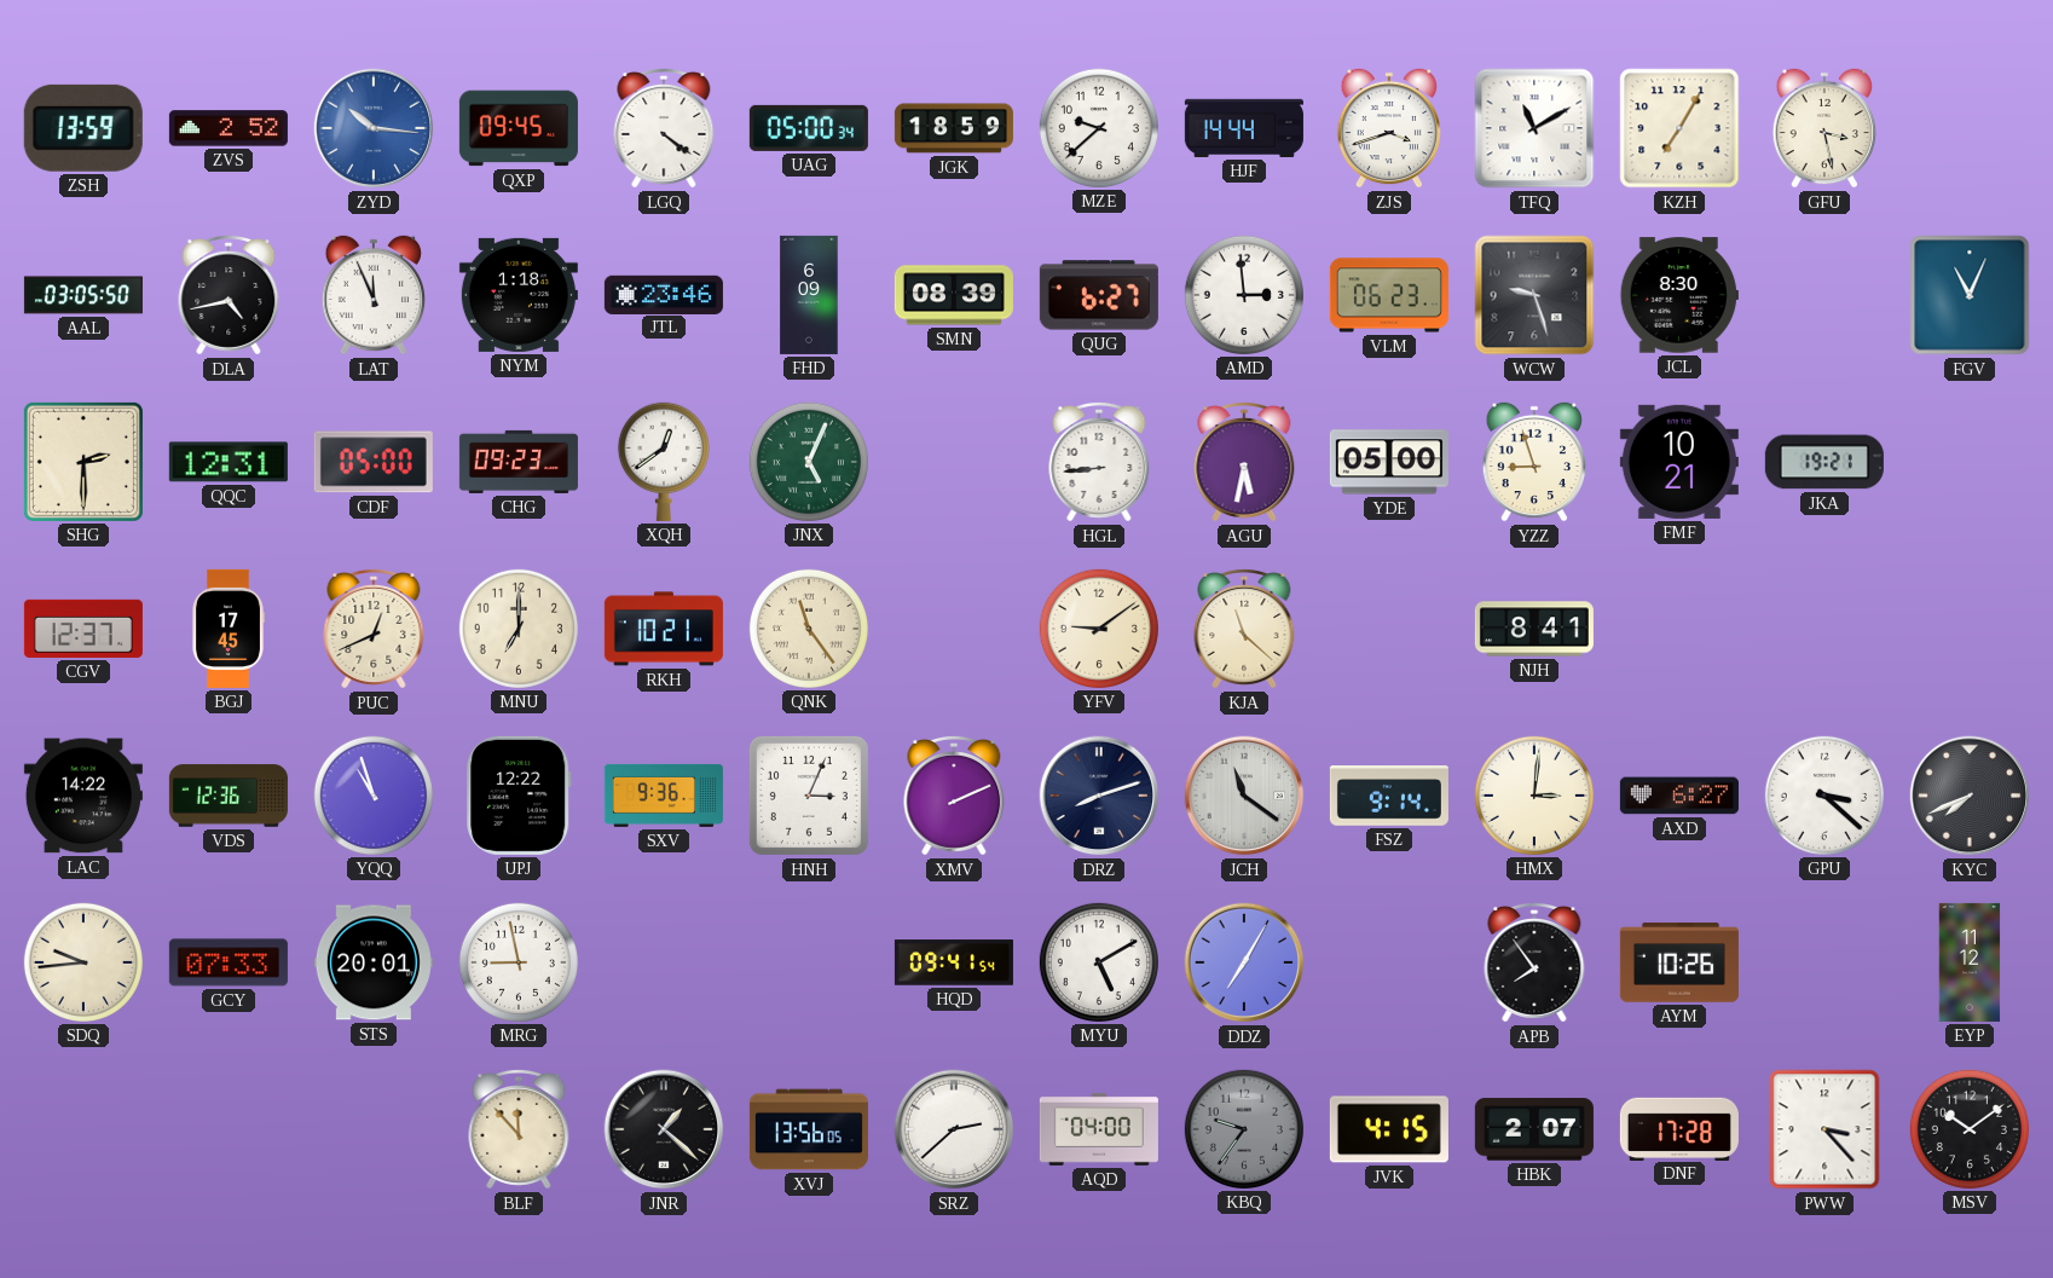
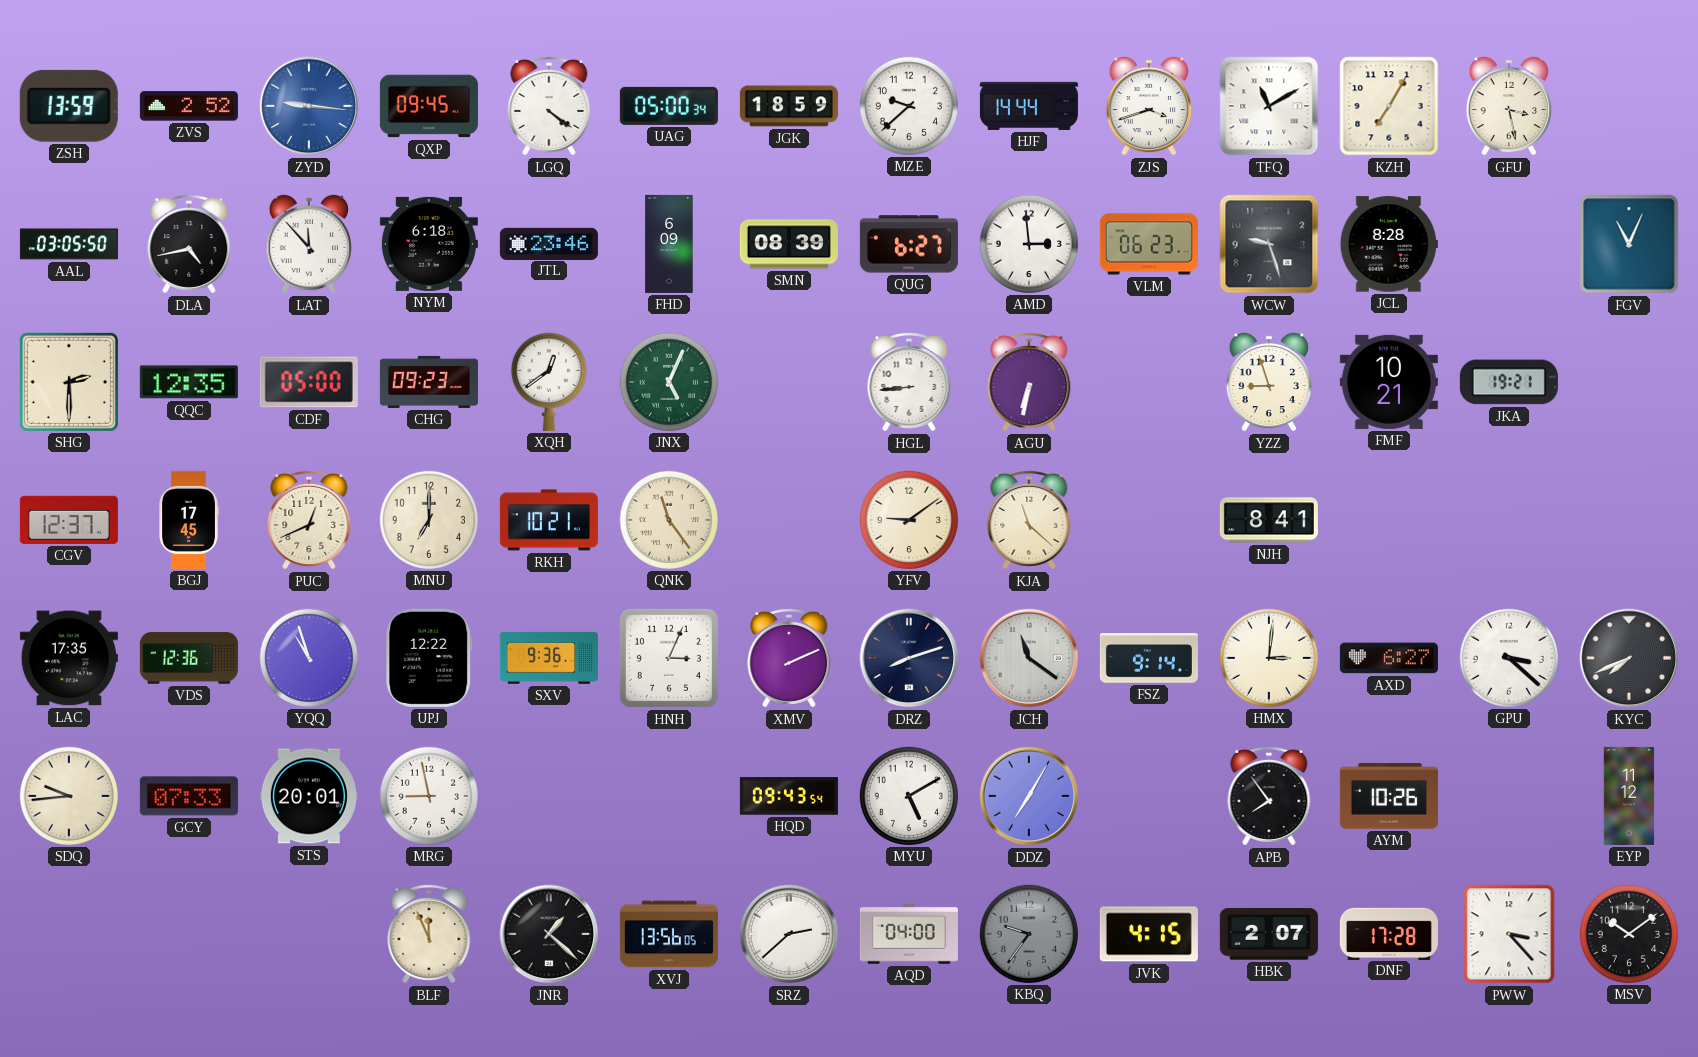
ZYD: 10:16 -> 9:16 (309, 106)
LAT: 11:56 -> 11:53 (308, 244)
NYM: 1:18 -> 6:18 (429, 244)
JCL: 8:30 -> 8:28 (1389, 244)
QQC: 12:31 -> 12:35 (189, 382)
AGU: 5:32 -> 6:32 (1029, 383)
YDE: 05:00 -> none (1389, 462)
LAC: 14:22 -> 17:35 (69, 658)
HQD: 09:41 -> 09:43 (789, 796)
BLF: 11:53 -> 11:56 (429, 935)
